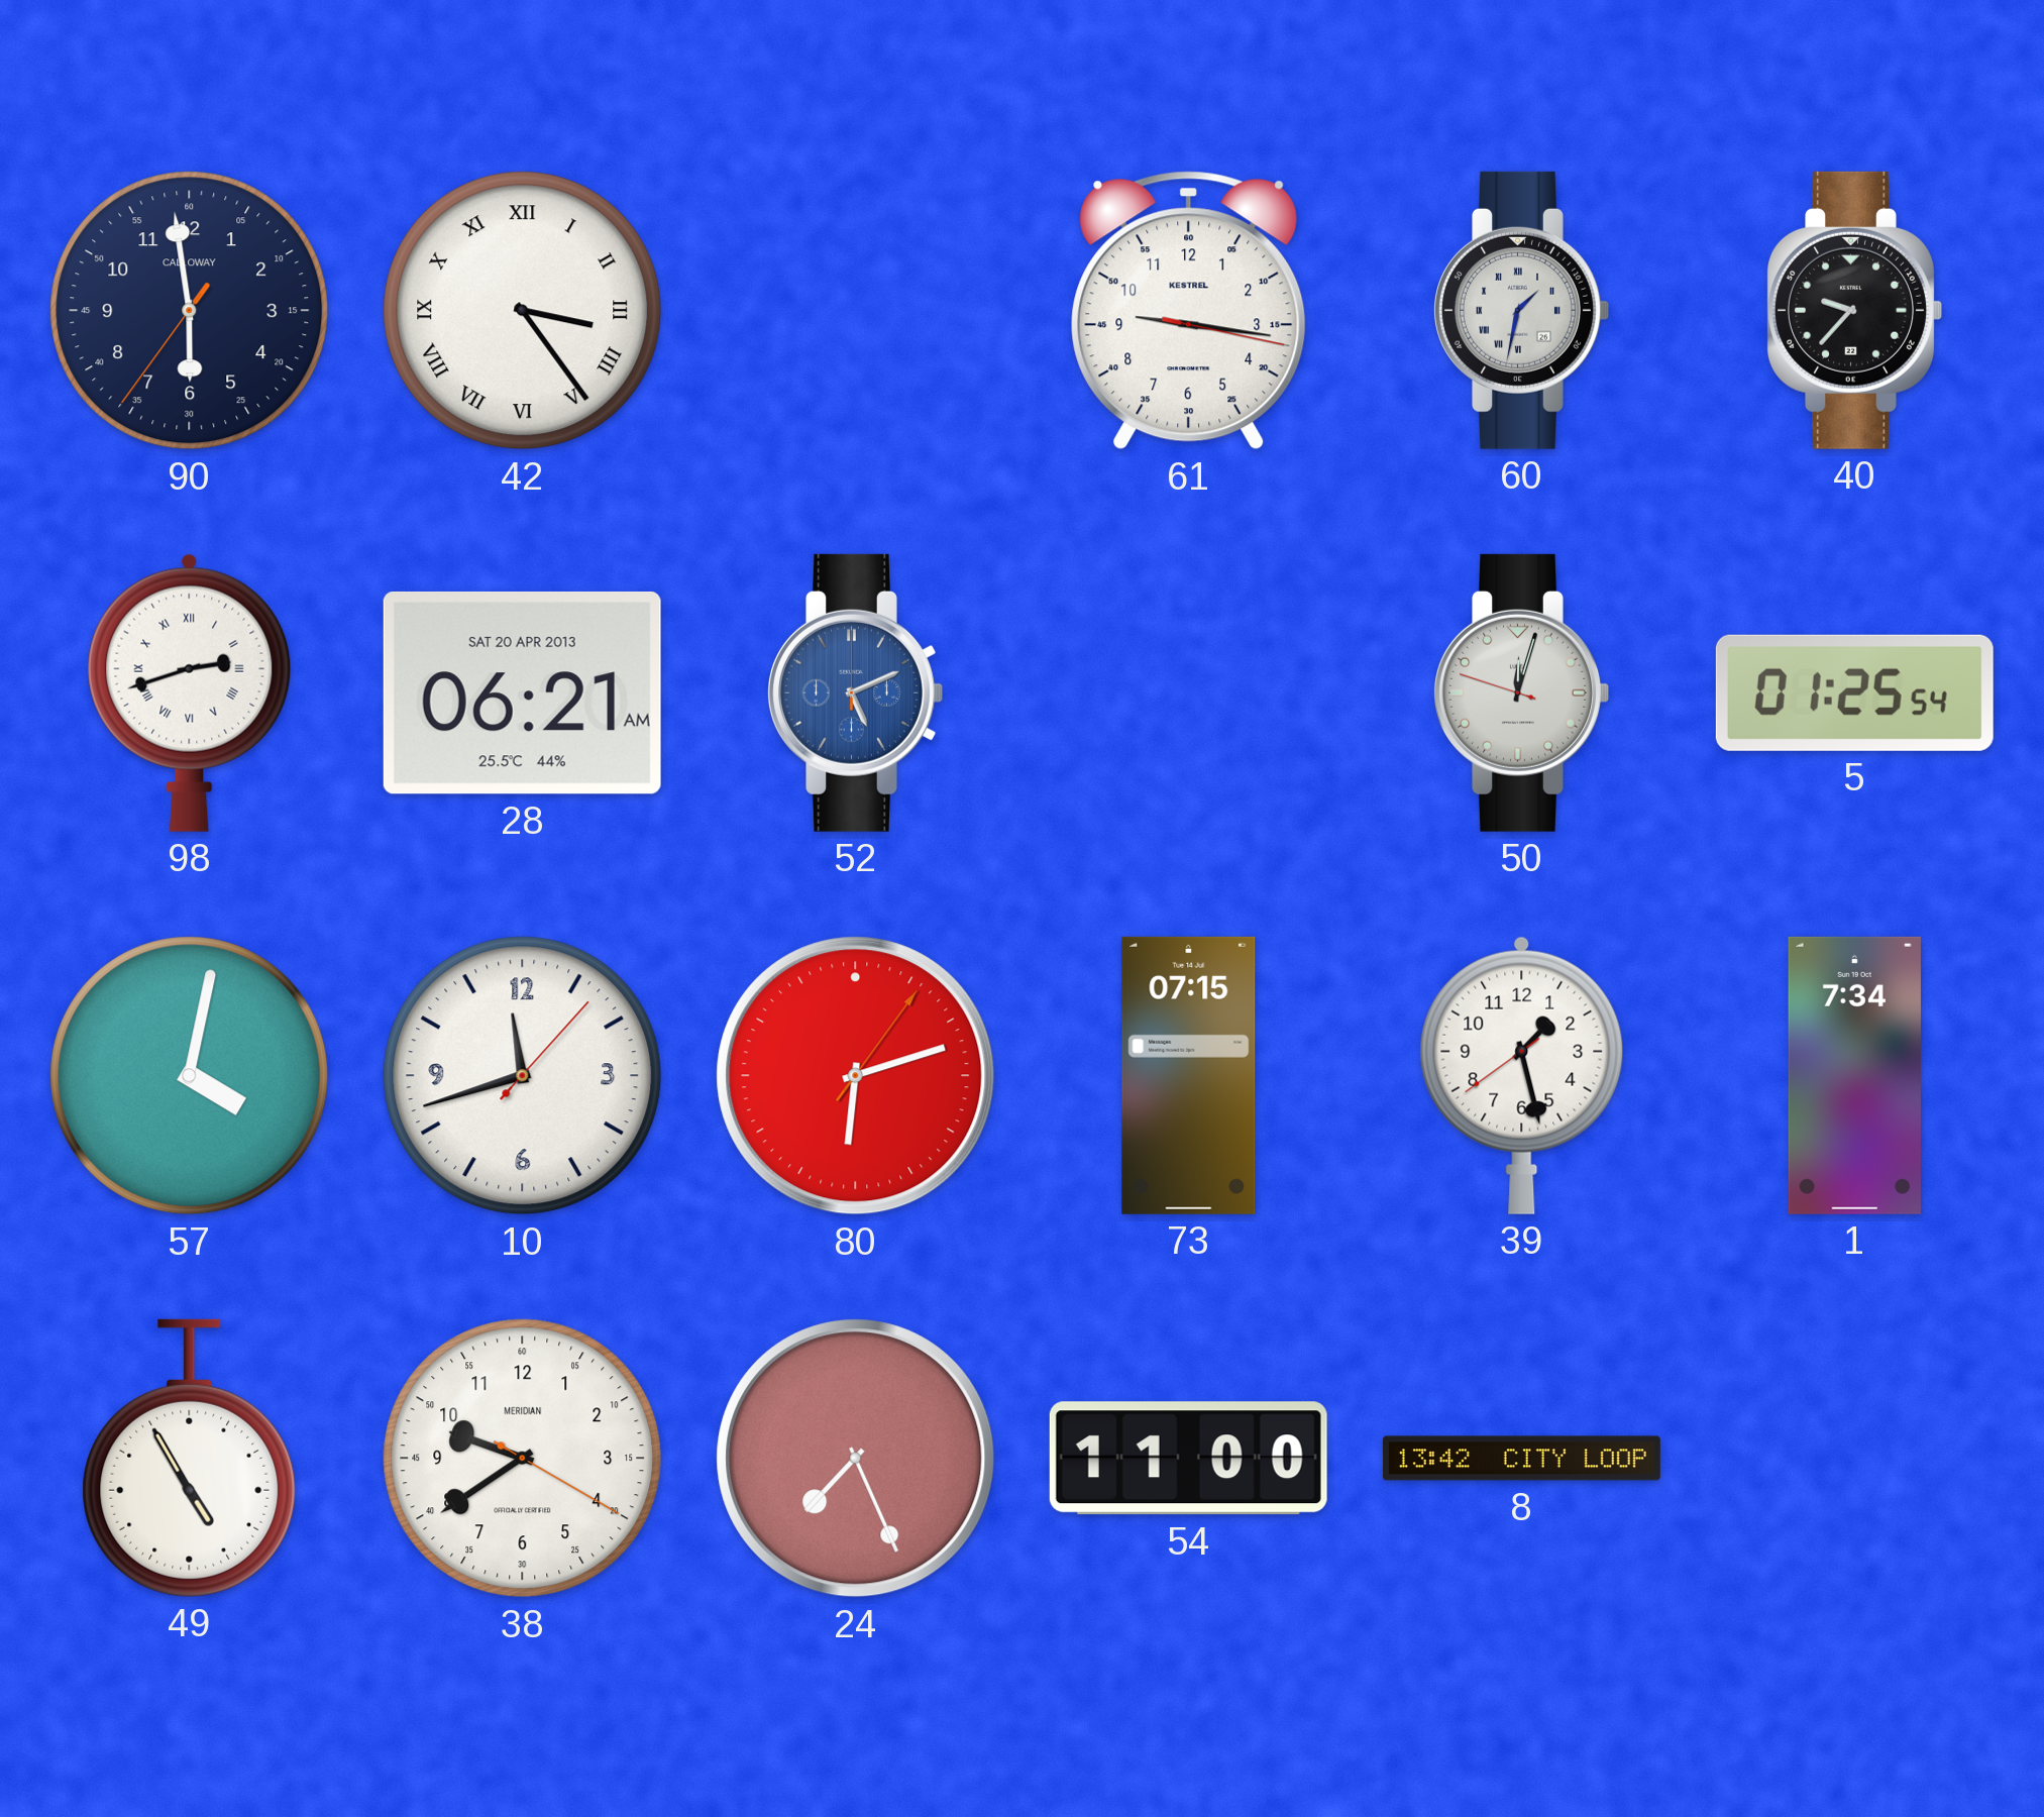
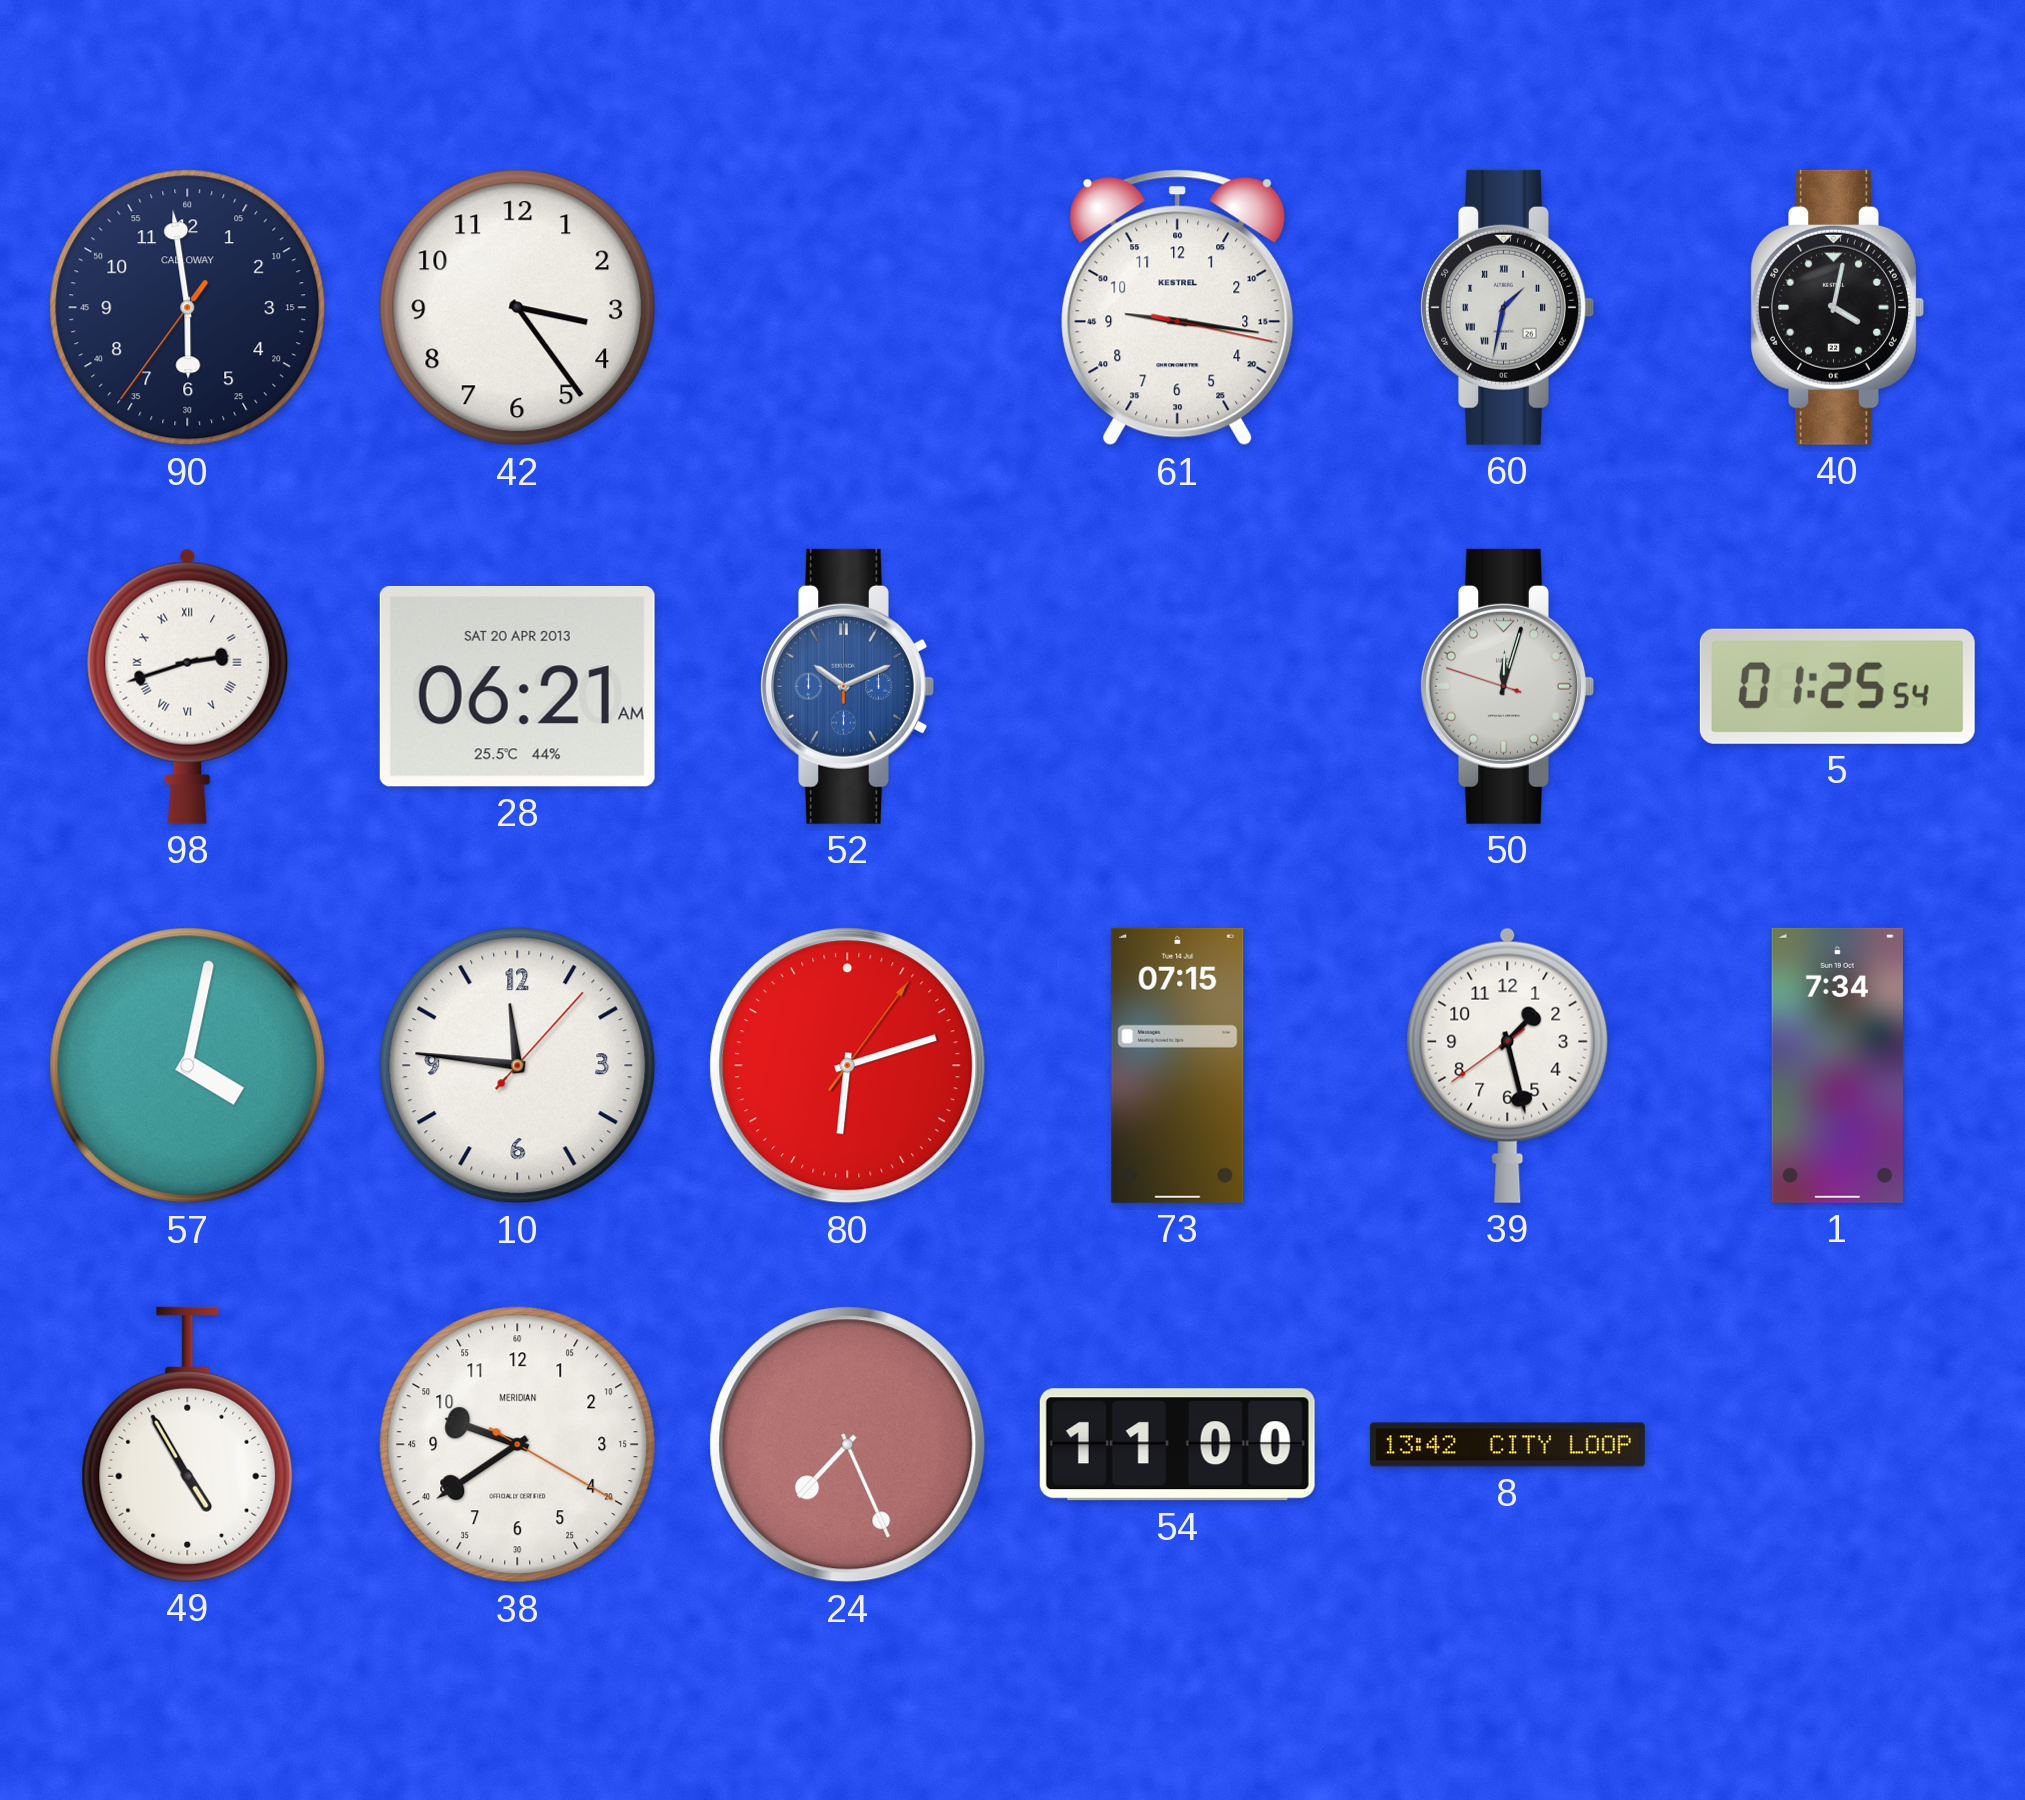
42 numerals: Roman -> Arabic (518, 308)
40: 9:37 -> 4:02 (1837, 307)
52: 5:11 -> 10:11 (847, 686)
10: 11:42 -> 11:46 (518, 1066)
